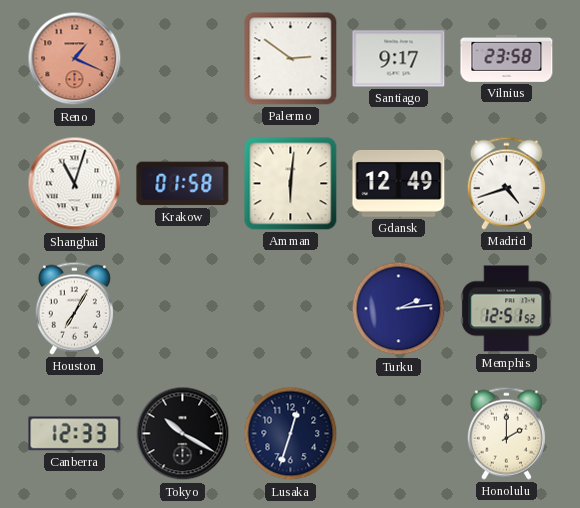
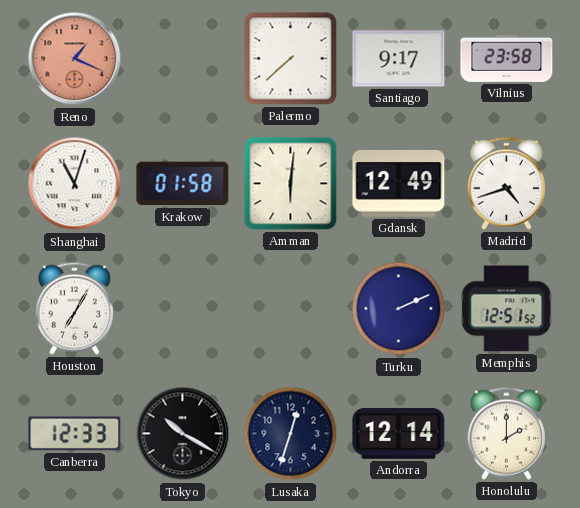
Palermo: 2:51 -> 7:38 (291, 59)
Turku: 2:14 -> 2:11 (399, 309)
Andorra: none -> 12:14 (399, 433)
